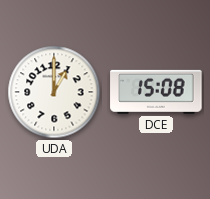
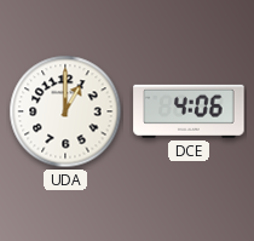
DCE: 15:08 -> 4:06 (189, 111)
